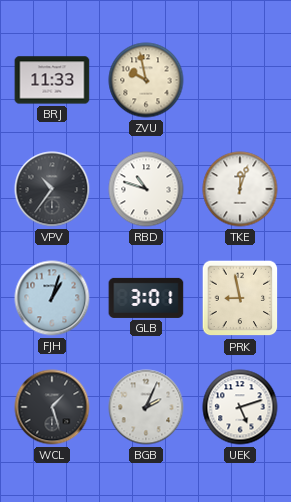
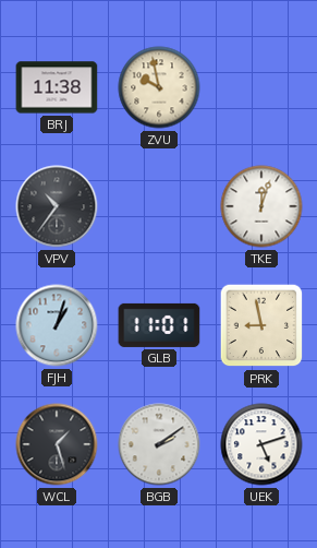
BRJ: 11:33 -> 11:38 (57, 87)
RBD: 10:48 -> none (146, 189)
GLB: 3:01 -> 11:01 (159, 325)
BGB: 2:04 -> 2:09 (159, 444)
